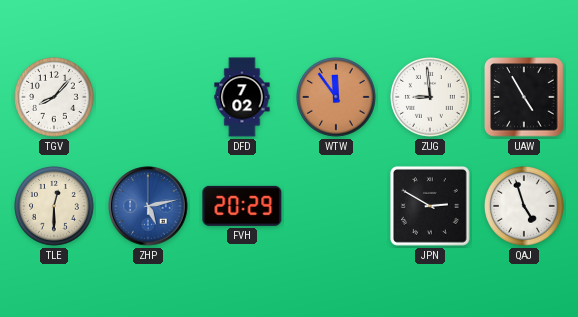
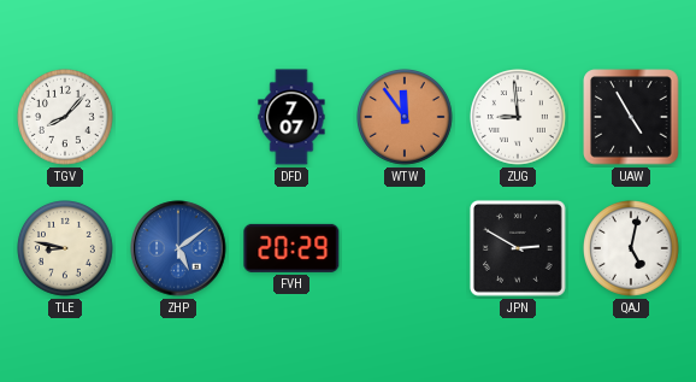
DFD: 7:02 -> 7:07 (291, 117)
TLE: 12:30 -> 8:47 (66, 249)
ZHP: 5:13 -> 5:09 (178, 248)
QAJ: 4:57 -> 5:02 (632, 249)
